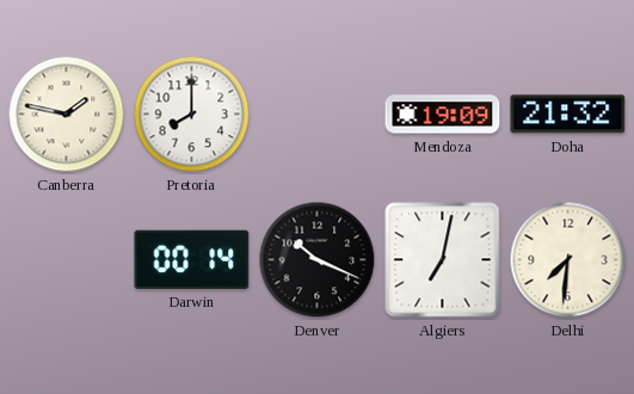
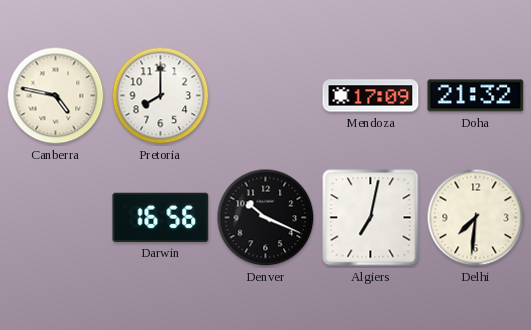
Canberra: 1:47 -> 4:47 (56, 96)
Mendoza: 19:09 -> 17:09 (371, 96)
Darwin: 00:14 -> 16:56 (161, 217)
